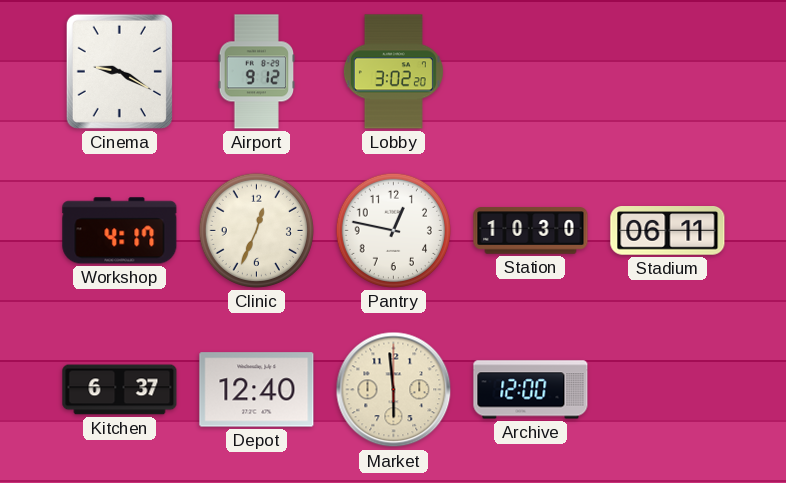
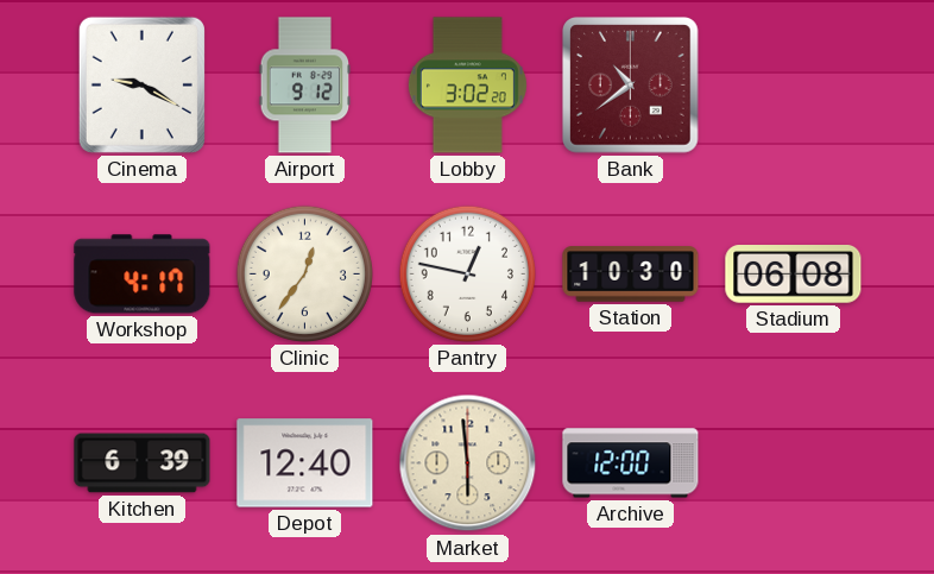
Bank: none -> 10:39 (631, 86)
Clinic: 12:34 -> 12:36 (304, 273)
Stadium: 06:11 -> 06:08 (794, 275)
Kitchen: 6:37 -> 6:39 (143, 463)
